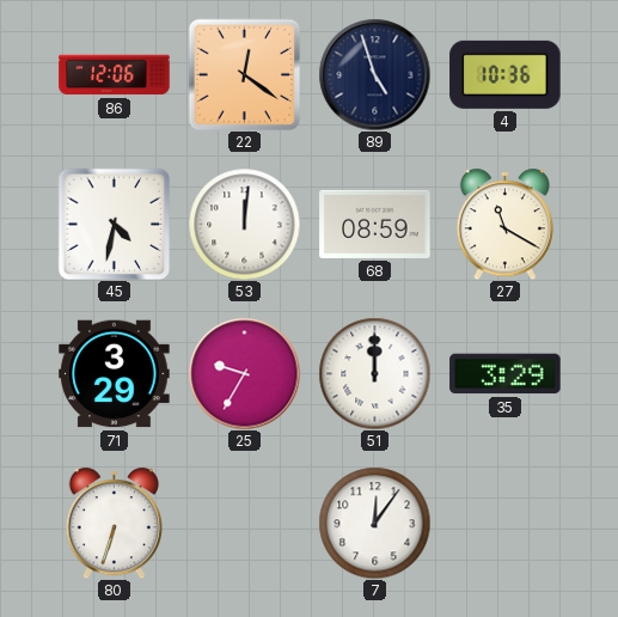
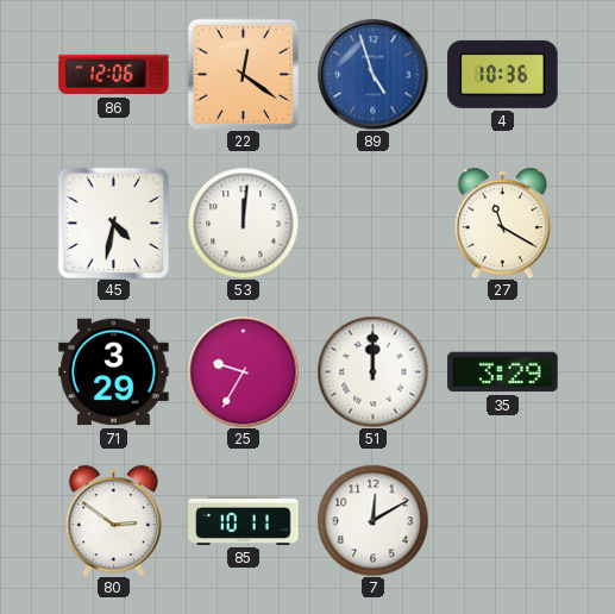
89 dial: navy -> blue (372, 74)
68: 08:59 -> none (375, 224)
80: 6:33 -> 2:51 (113, 520)
85: none -> 10:11 (244, 520)
7: 12:06 -> 12:10 (372, 520)
